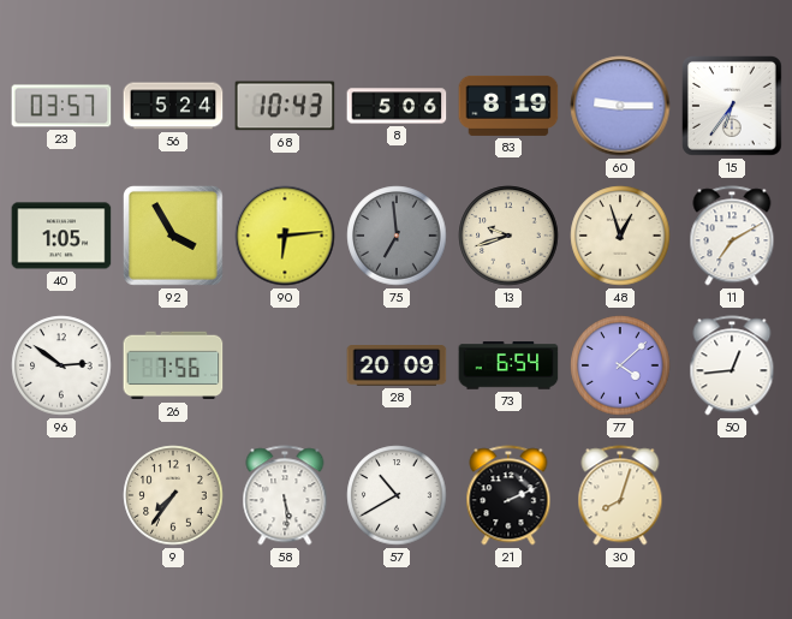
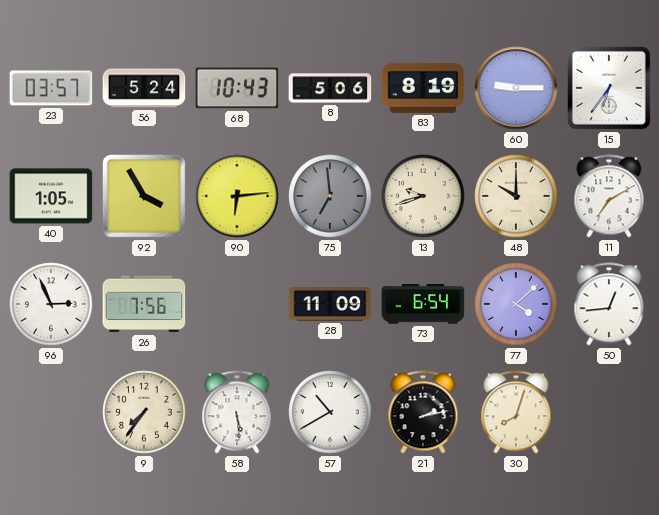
48: 12:57 -> 10:00 (516, 196)
96: 2:51 -> 2:56 (51, 304)
28: 20:09 -> 11:09 (330, 305)
21: 2:11 -> 2:13 (423, 412)
